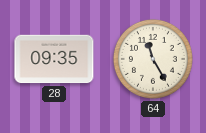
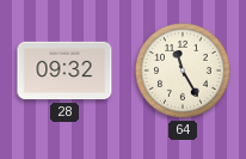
28: 09:35 -> 09:32 (64, 71)
